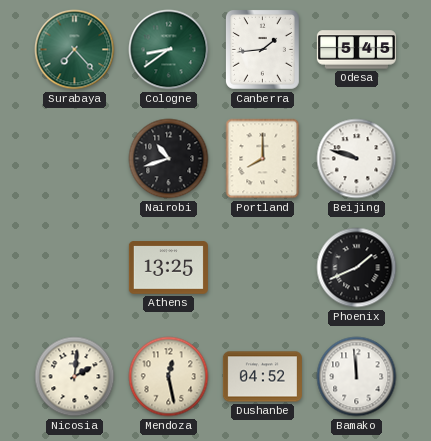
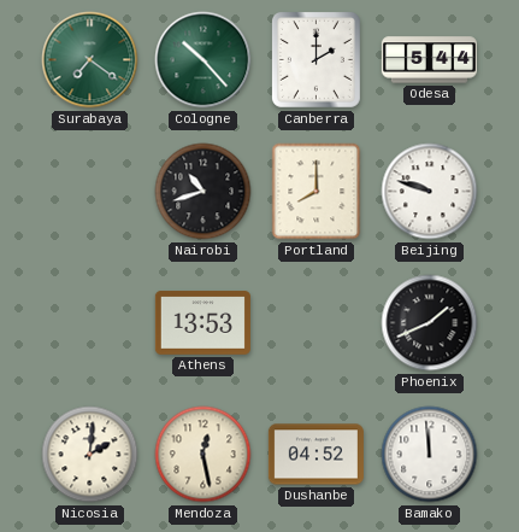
Surabaya: 7:23 -> 7:21 (90, 60)
Cologne: 8:39 -> 10:23 (204, 60)
Canberra: 1:44 -> 2:00 (315, 59)
Odesa: 5:45 -> 5:44 (429, 60)
Athens: 13:25 -> 13:53 (202, 323)
